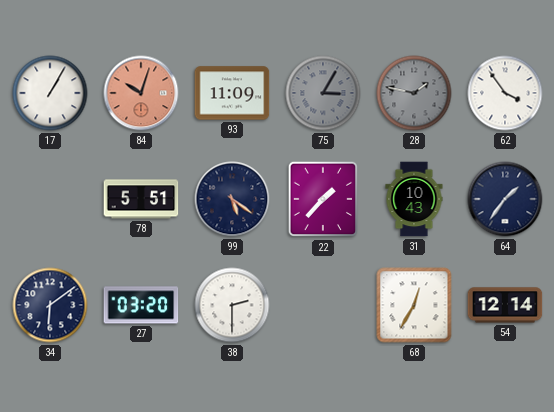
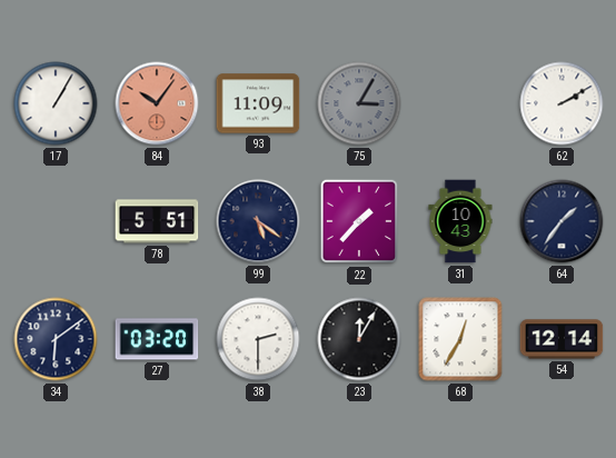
84: 10:03 -> 10:06 (157, 103)
28: 1:47 -> none (414, 93)
62: 3:54 -> 2:10 (562, 103)
23: none -> 12:05 (359, 339)
